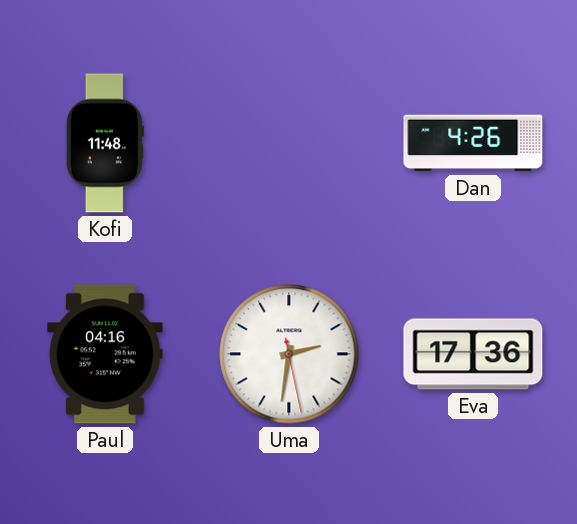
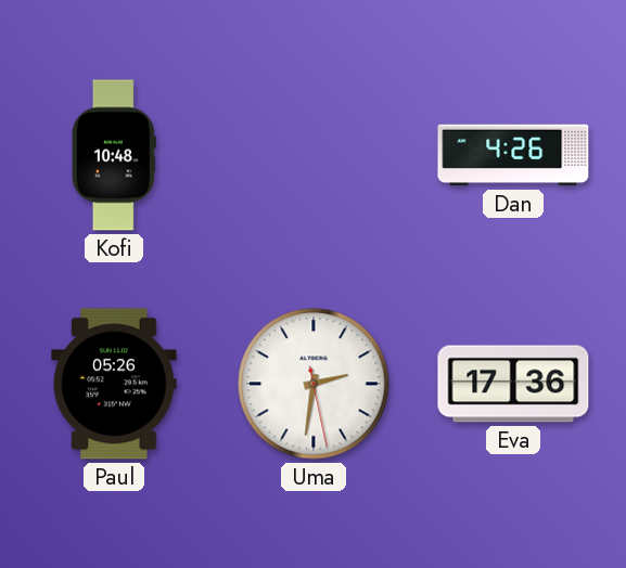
Kofi: 11:48 -> 10:48 (114, 155)
Paul: 04:16 -> 05:26 (114, 384)
